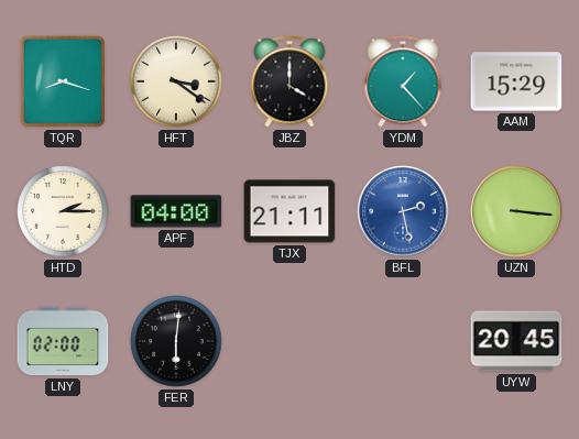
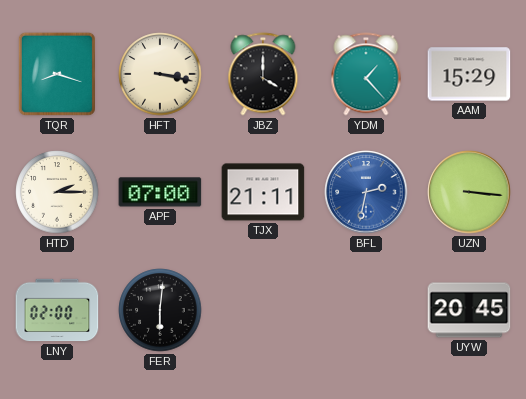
HFT: 3:21 -> 3:17 (160, 74)
APF: 04:00 -> 07:00 (160, 192)
BFL: 2:28 -> 2:32 (366, 192)
